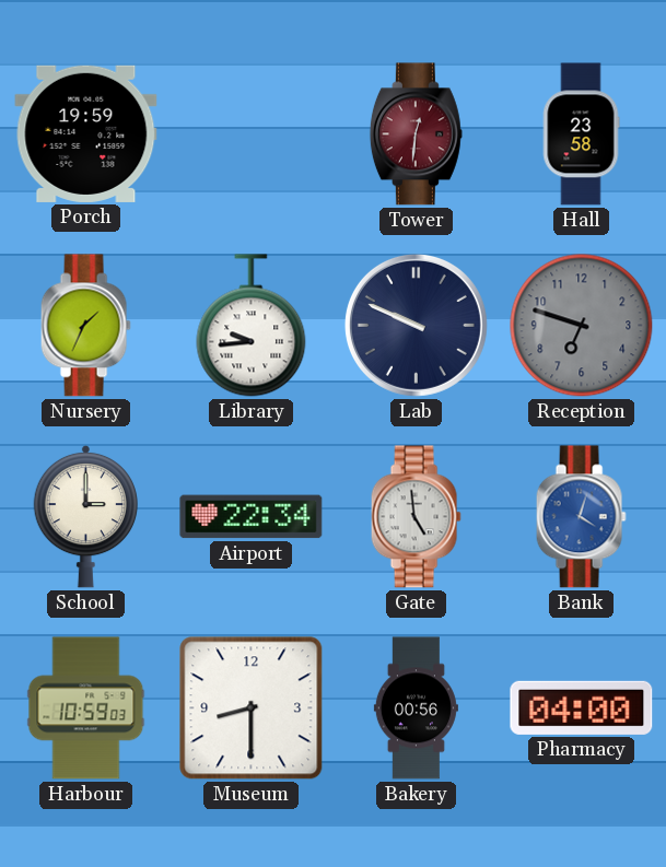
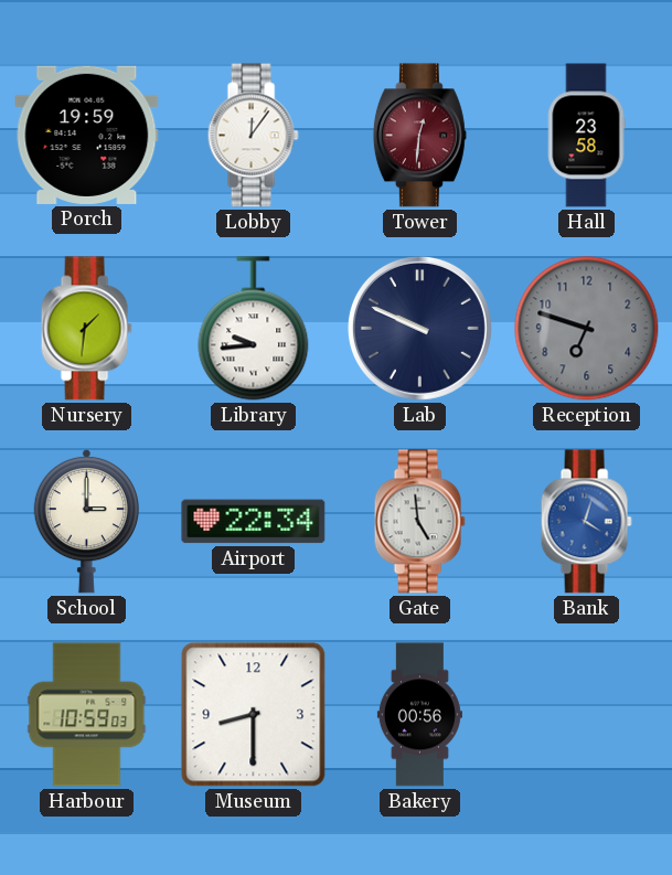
Lobby: none -> 12:06 (253, 136)
Nursery: 1:34 -> 1:31 (86, 329)
Pharmacy: 04:00 -> none (582, 707)
